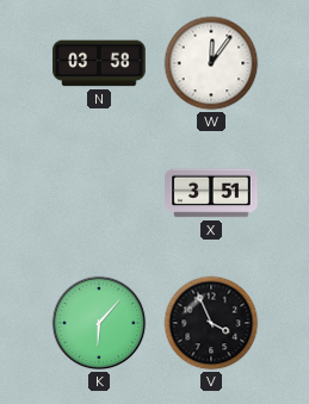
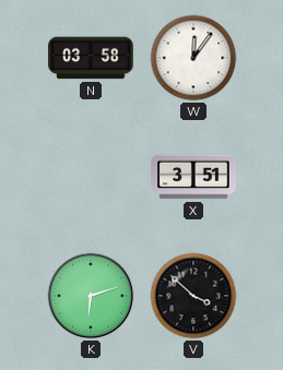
K: 6:07 -> 6:12 (91, 296)
V: 3:56 -> 3:52 (193, 296)
